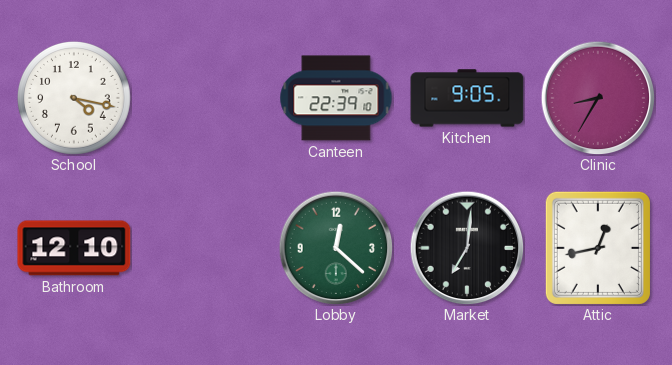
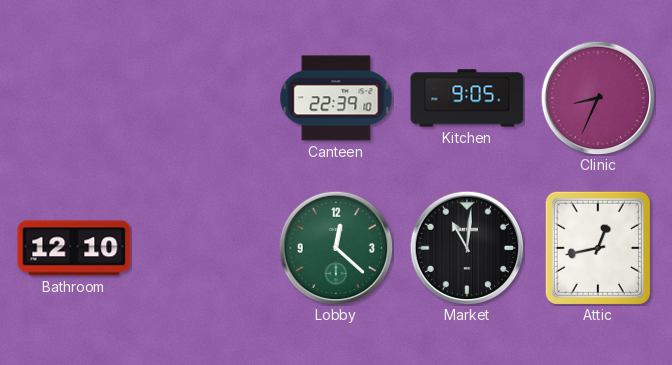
School: 4:17 -> none (74, 98)
Clinic: 8:35 -> 8:34 (598, 98)
Market: 7:01 -> 11:01 (467, 248)
